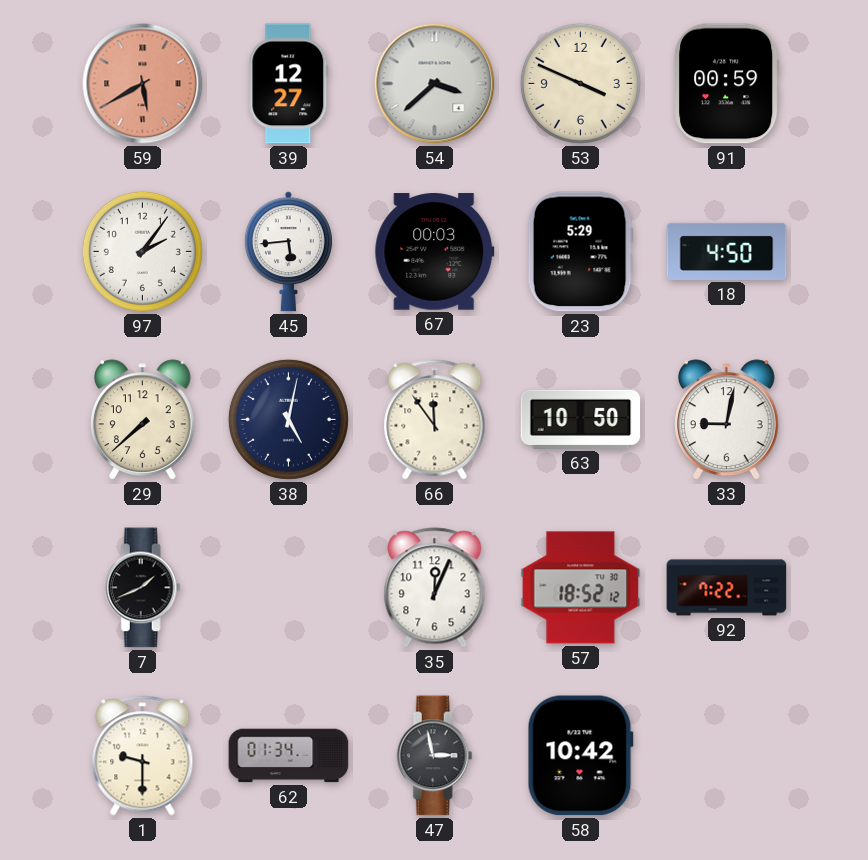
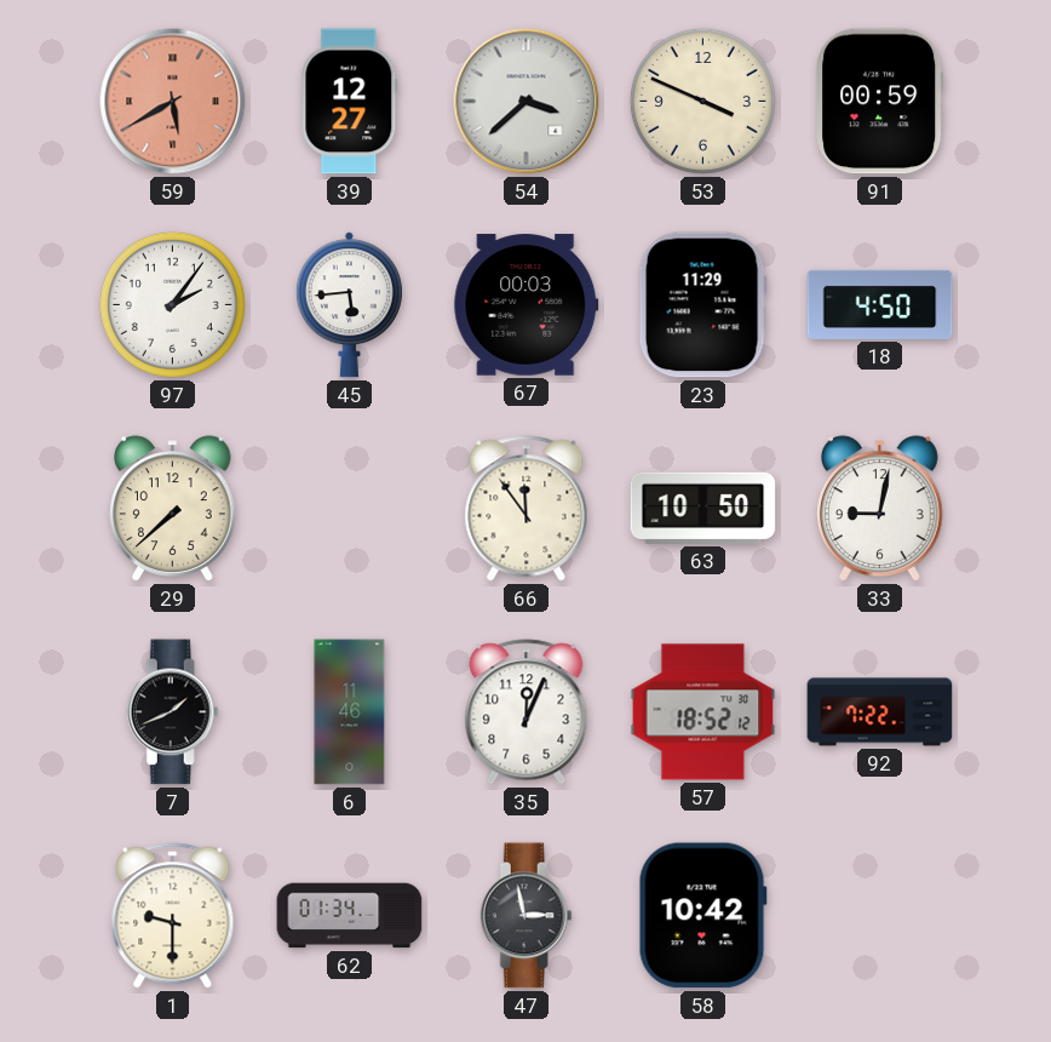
23: 5:29 -> 11:29 (702, 305)
38: 5:02 -> none (288, 419)
6: none -> 11:46 (350, 712)
